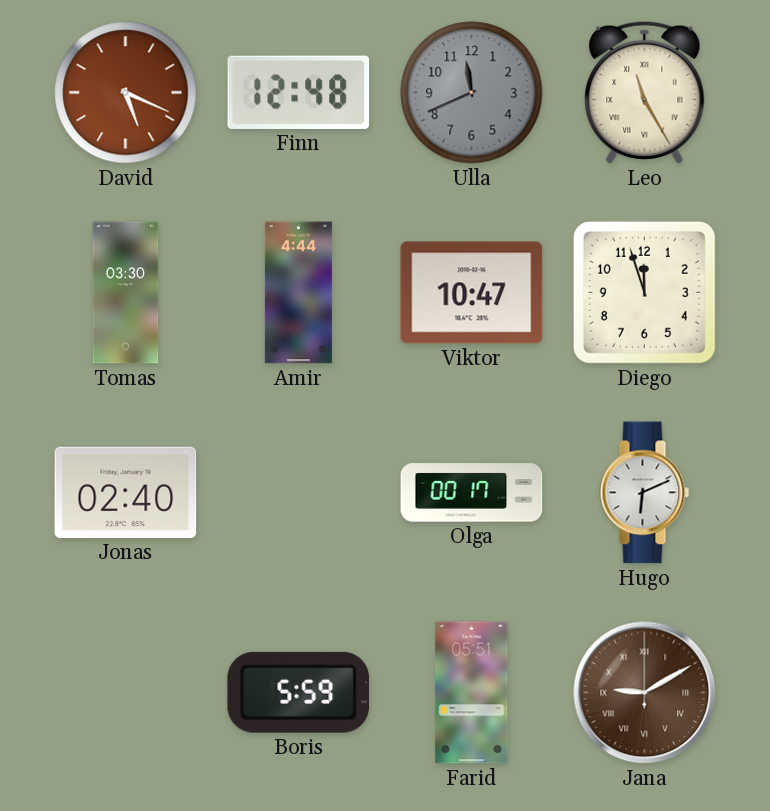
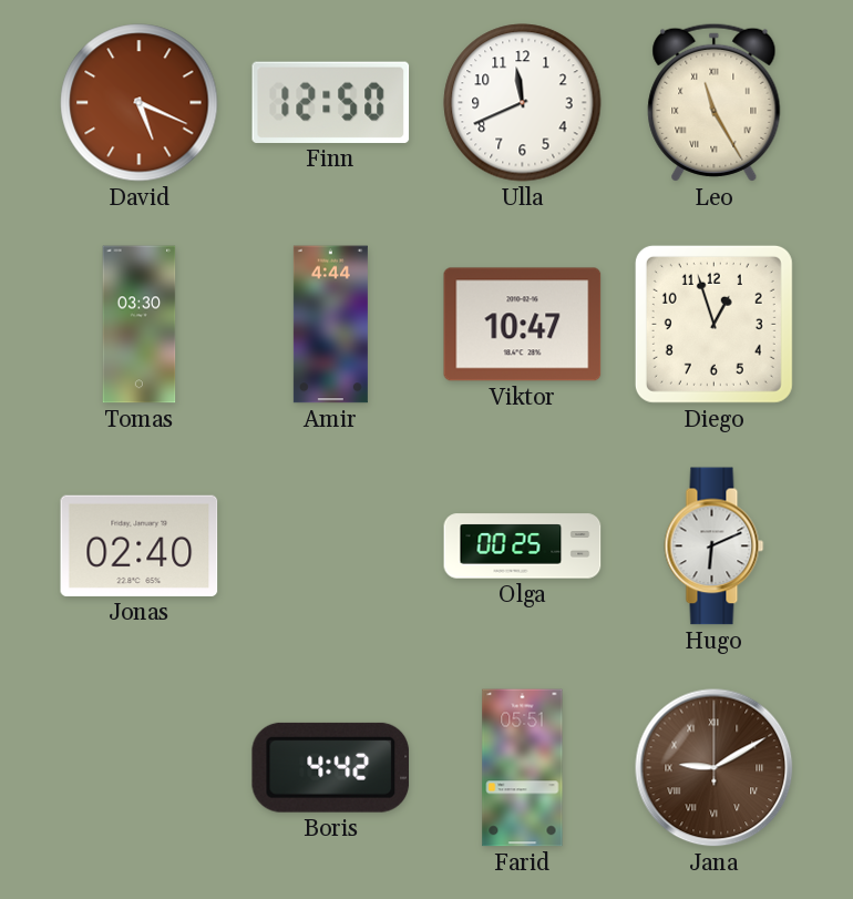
Finn: 12:48 -> 12:50 (331, 102)
Ulla dial: grey -> white (523, 103)
Diego: 11:57 -> 12:57 (713, 324)
Olga: 00:17 -> 00:25 (523, 546)
Boris: 5:59 -> 4:42 (331, 767)
